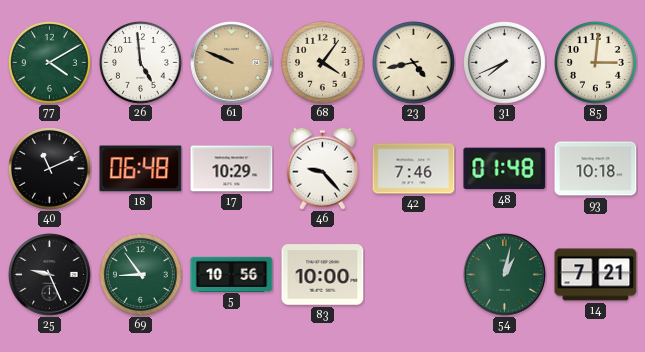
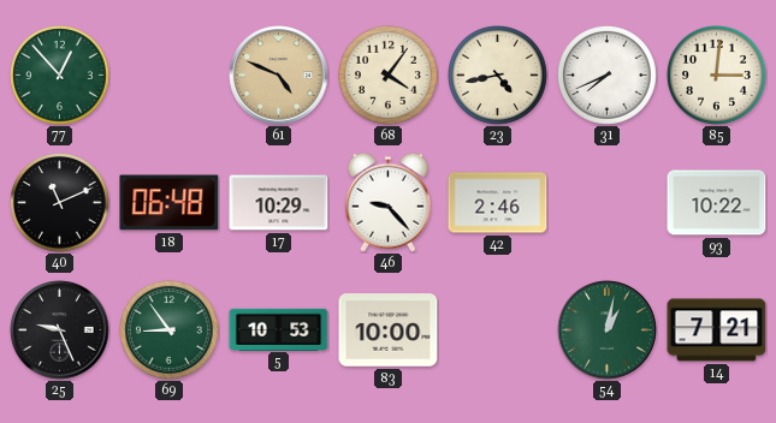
77: 4:10 -> 12:53 (60, 76)
26: 4:59 -> none (141, 63)
61: 9:49 -> 4:49 (279, 76)
42: 7:46 -> 2:46 (498, 203)
48: 01:48 -> none (505, 169)
93: 10:18 -> 10:22 (717, 203)
5: 10:56 -> 10:53 (279, 329)
